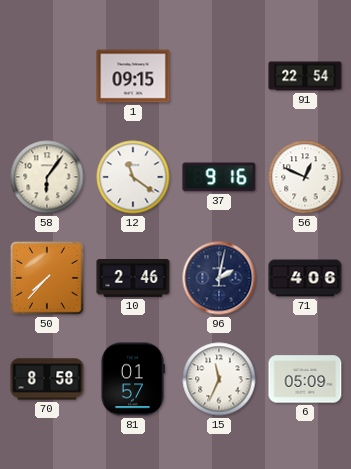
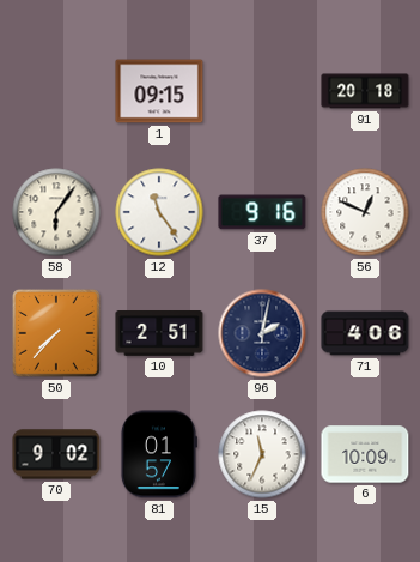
91: 22:54 -> 20:18 (365, 91)
12: 11:21 -> 11:24 (159, 212)
10: 2:46 -> 2:51 (159, 334)
70: 8:58 -> 9:02 (56, 454)
6: 05:09 -> 10:09 (365, 454)
